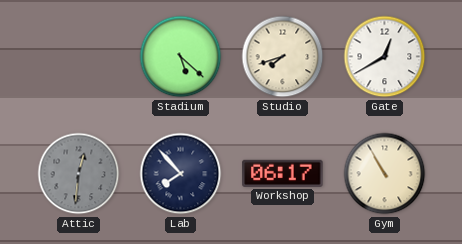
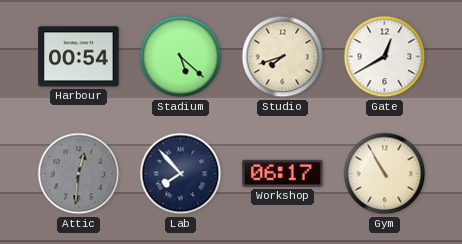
Harbour: none -> 00:54 (79, 57)
